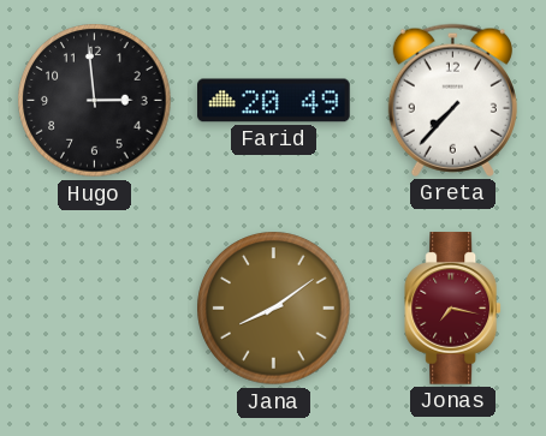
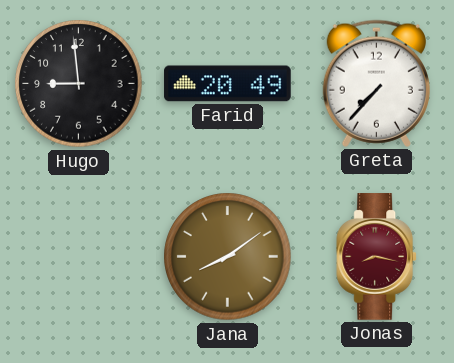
Hugo: 2:59 -> 8:59 (79, 84)
Jonas: 7:17 -> 8:17 (377, 257)
